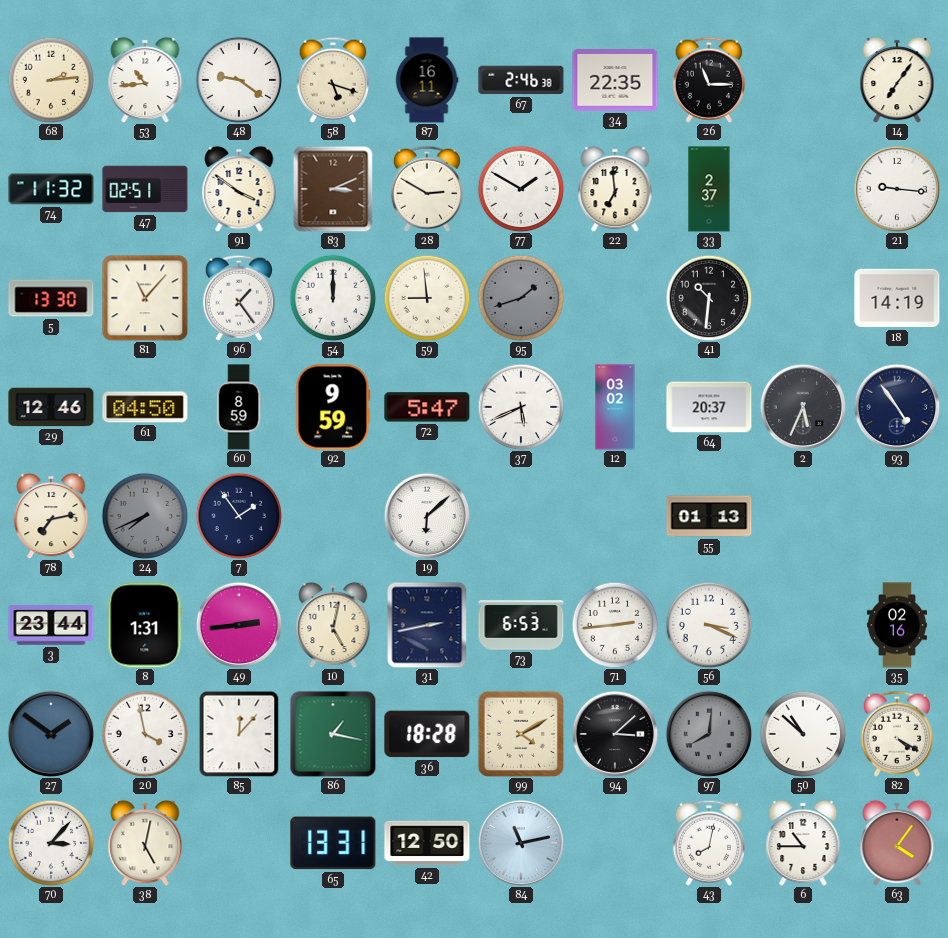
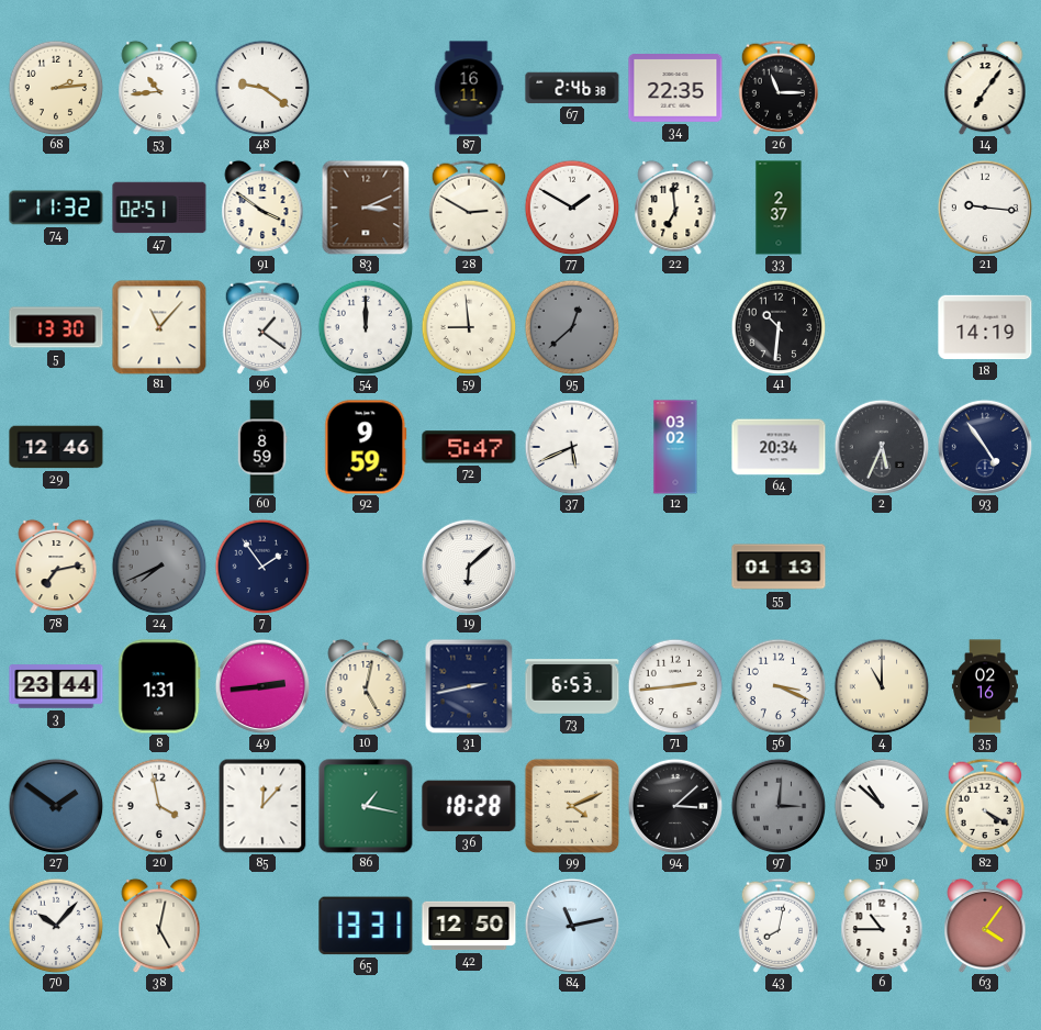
58: 5:18 -> none (332, 80)
96: 1:24 -> 1:21 (261, 327)
95: 1:42 -> 12:38 (572, 327)
61: 04:50 -> none (145, 407)
64: 20:37 -> 20:34 (779, 447)
4: none -> 11:00 (882, 686)
99: 4:10 -> 4:11 (572, 806)
97: 8:01 -> 3:01 (779, 806)
70: 3:07 -> 10:07 (56, 926)
